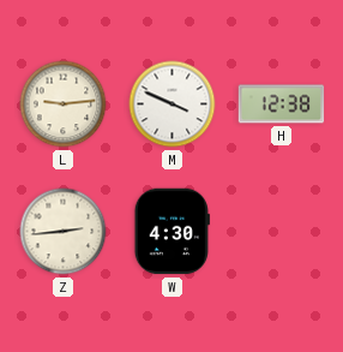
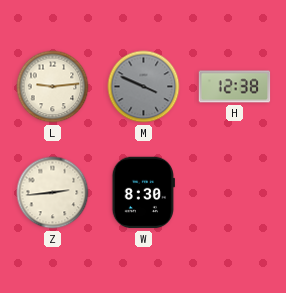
M dial: white -> grey (144, 87)
W: 4:30 -> 8:30 (143, 193)
